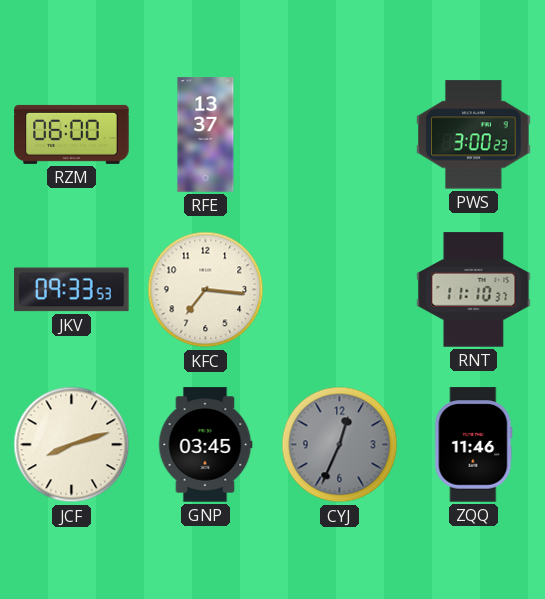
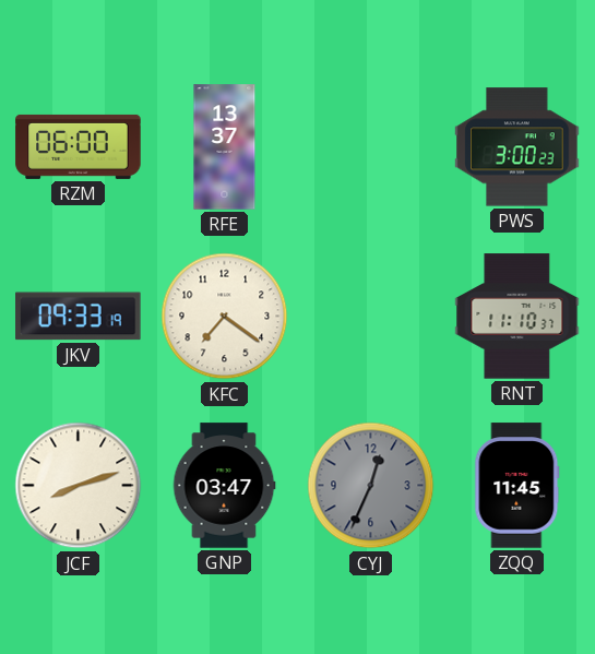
JKV: 09:33:53 -> 09:33:19 (79, 317)
KFC: 7:16 -> 7:21 (225, 317)
GNP: 03:45 -> 03:47 (224, 486)
ZQQ: 11:46 -> 11:45 (517, 486)
